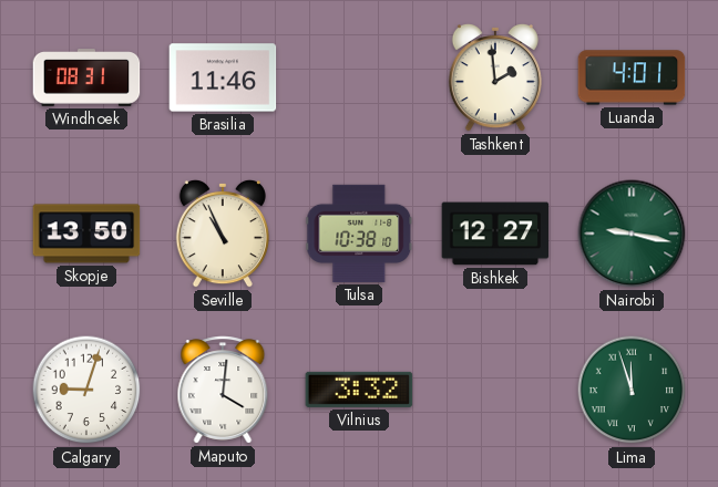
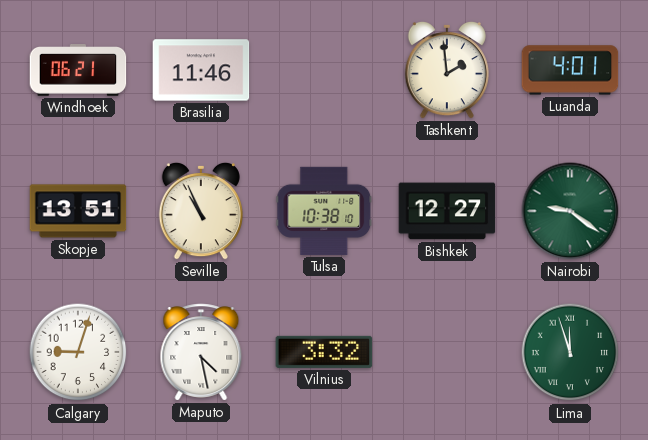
Windhoek: 08:31 -> 06:21 (78, 71)
Skopje: 13:50 -> 13:51 (78, 211)
Nairobi: 9:17 -> 9:21 (570, 211)
Maputo: 4:01 -> 4:28 (201, 352)
